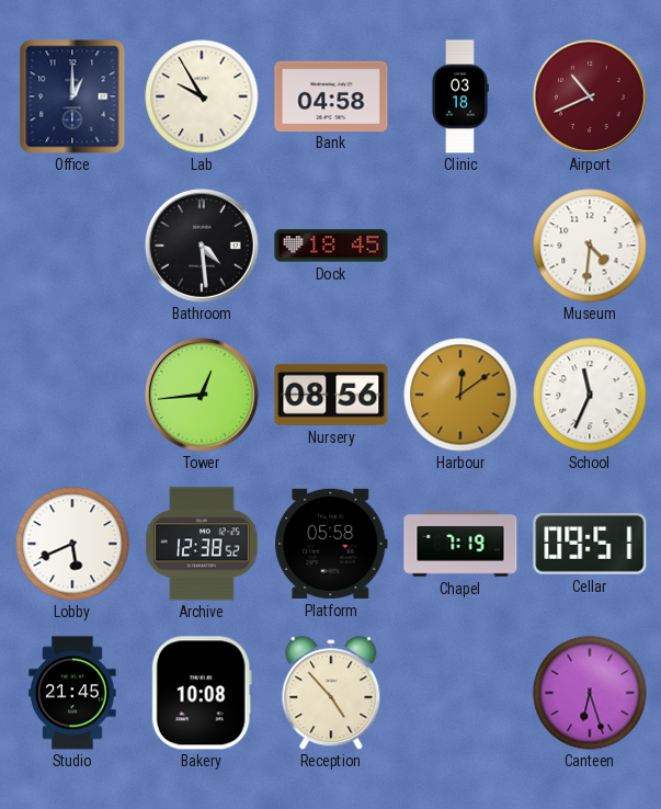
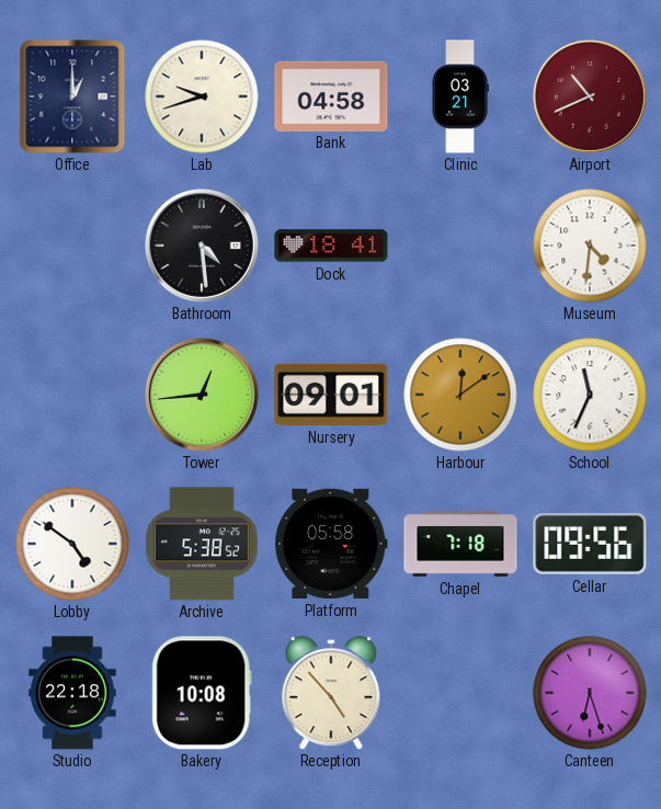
Lab: 9:55 -> 9:42 (202, 96)
Clinic: 03:18 -> 03:21 (460, 96)
Dock: 18:45 -> 18:41 (331, 246)
Nursery: 08:56 -> 09:01 (331, 395)
Lobby: 5:41 -> 4:51 (72, 544)
Archive: 12:38 -> 5:38 (203, 544)
Chapel: 7:19 -> 7:18 (460, 544)
Cellar: 09:51 -> 09:56 (590, 544)
Studio: 21:45 -> 22:18 (72, 693)
